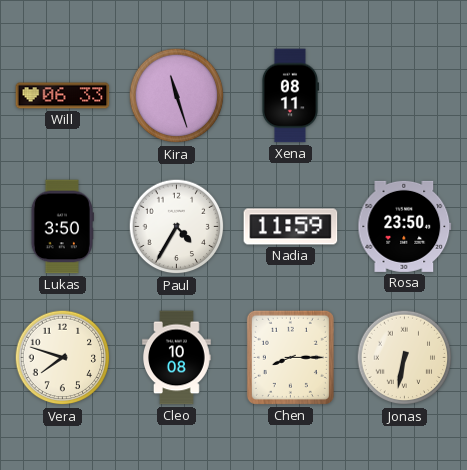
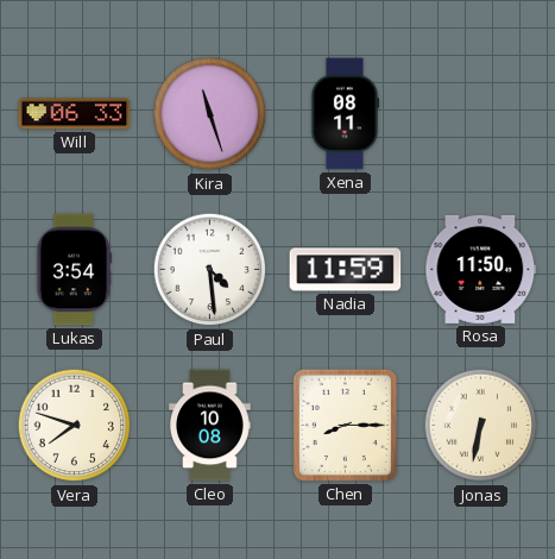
Lukas: 3:50 -> 3:54 (74, 270)
Paul: 4:35 -> 4:29 (210, 270)
Rosa: 23:50 -> 11:50 (481, 269)
